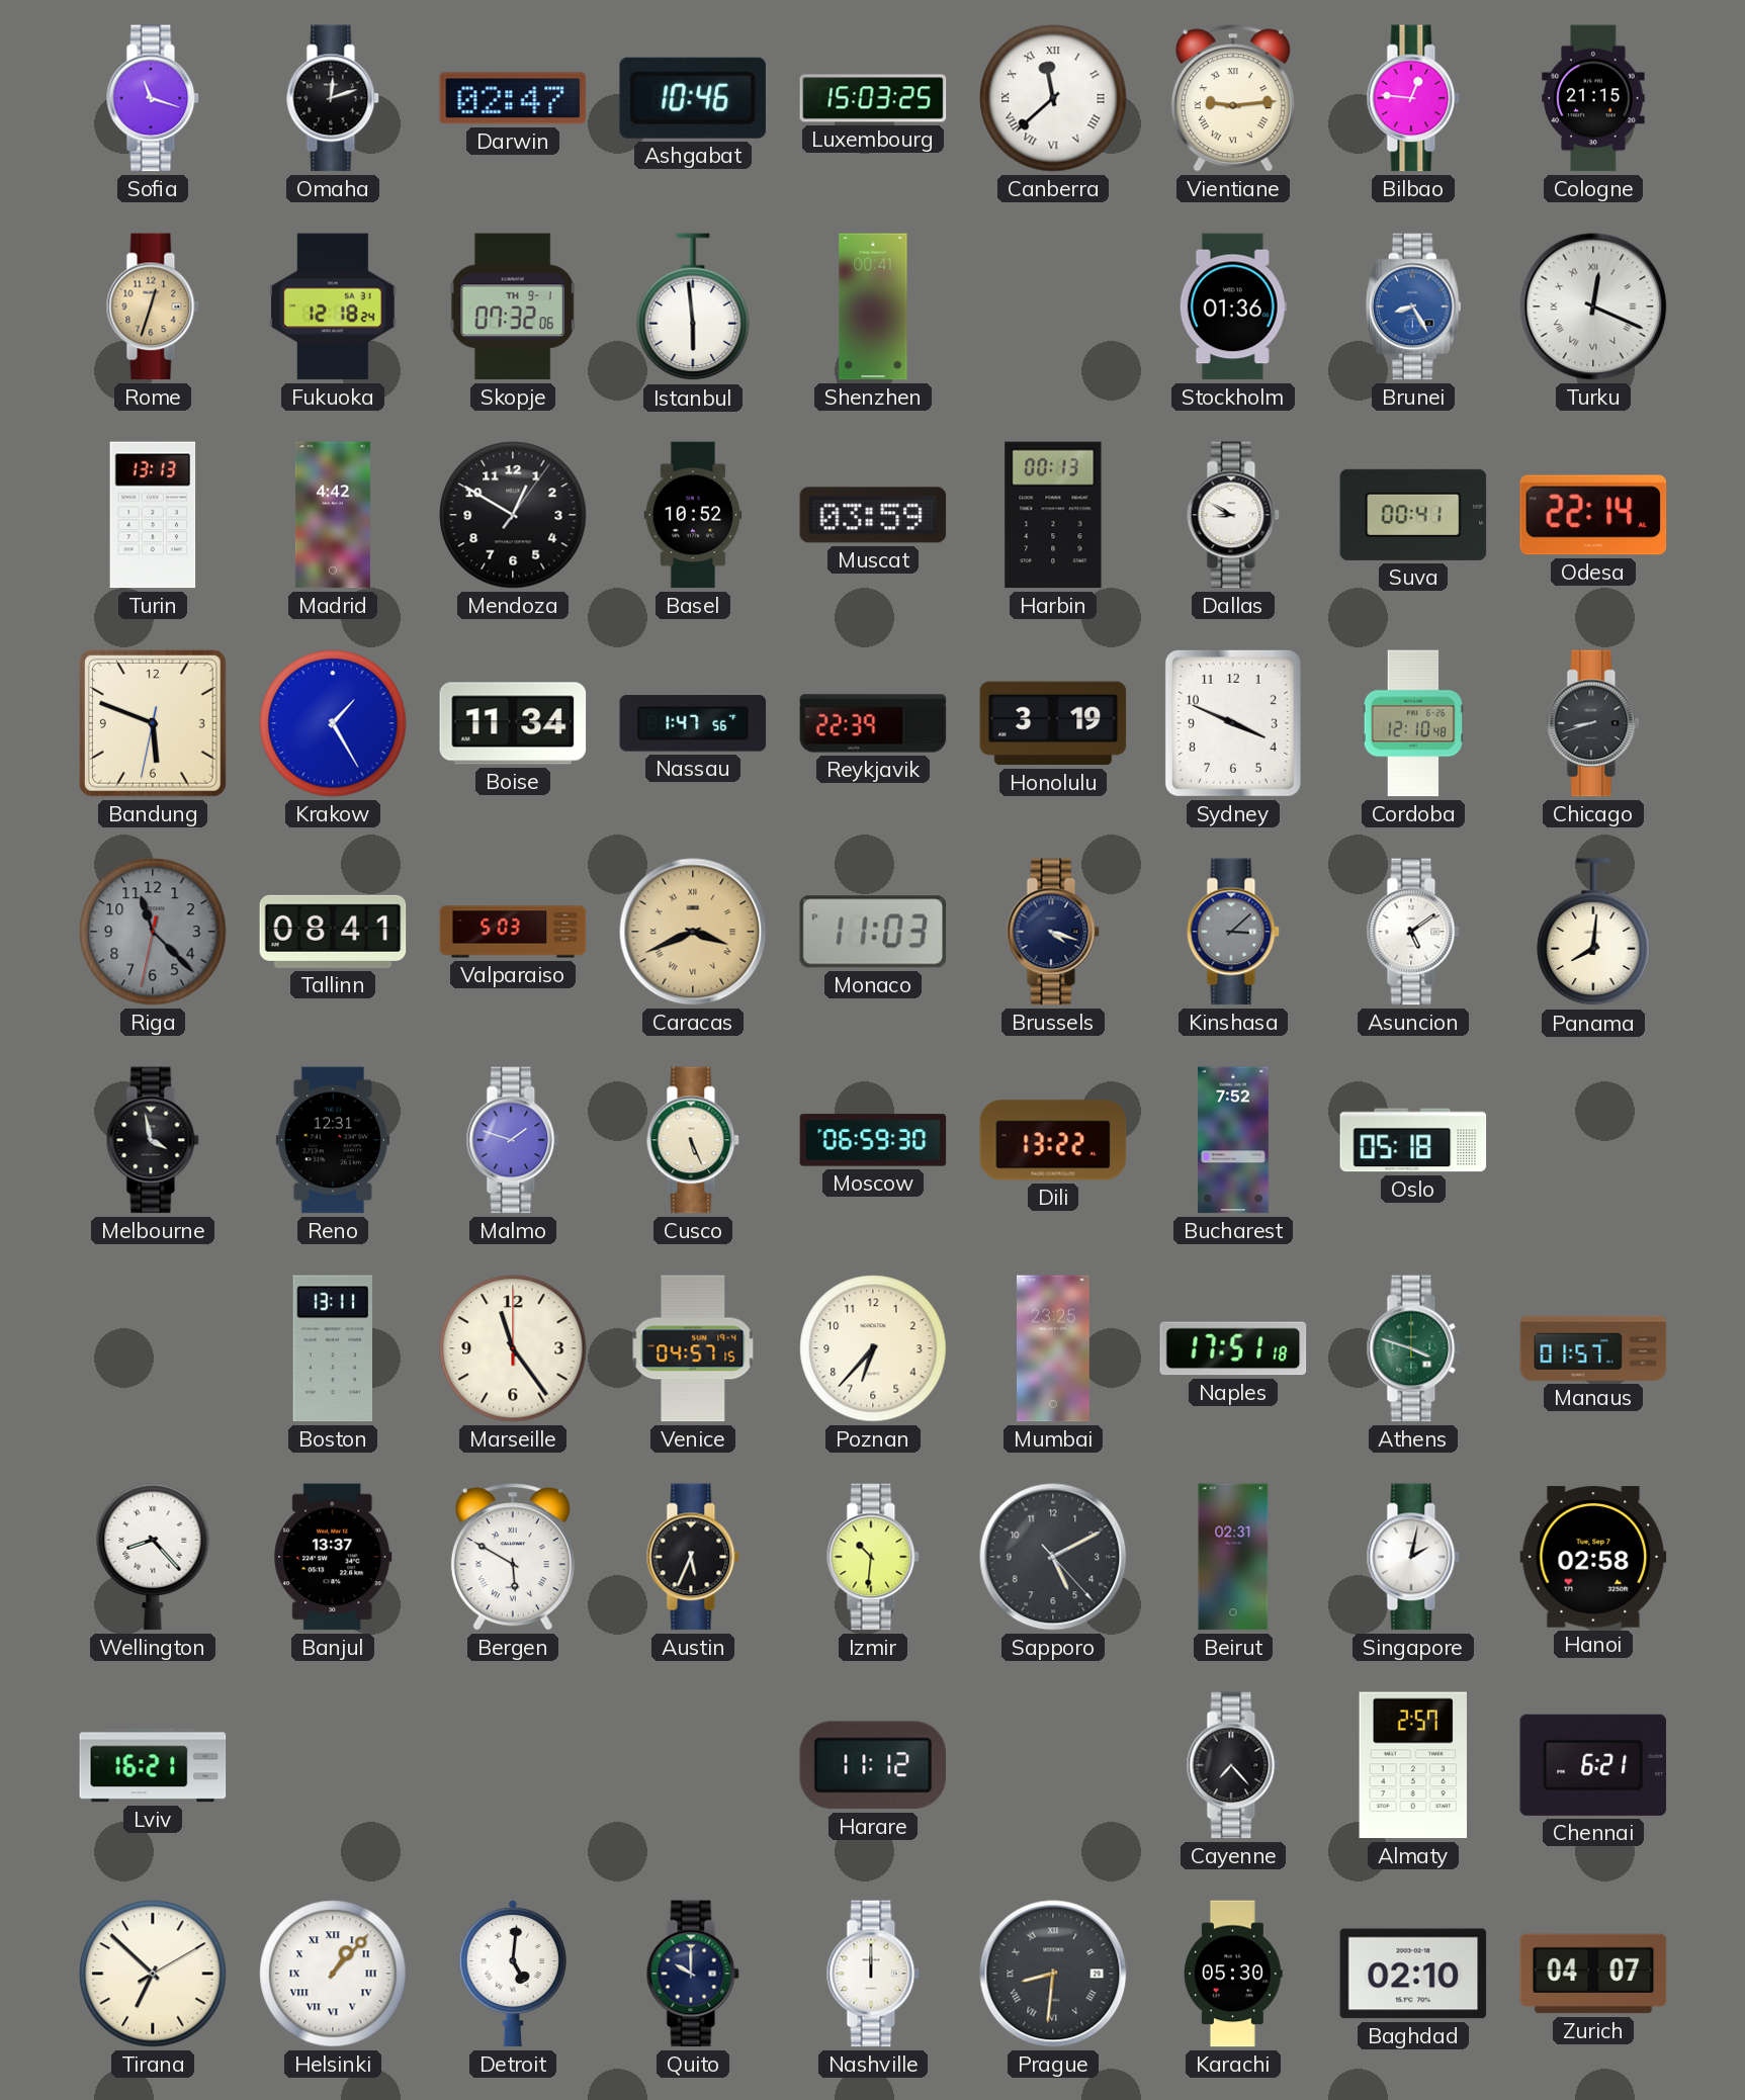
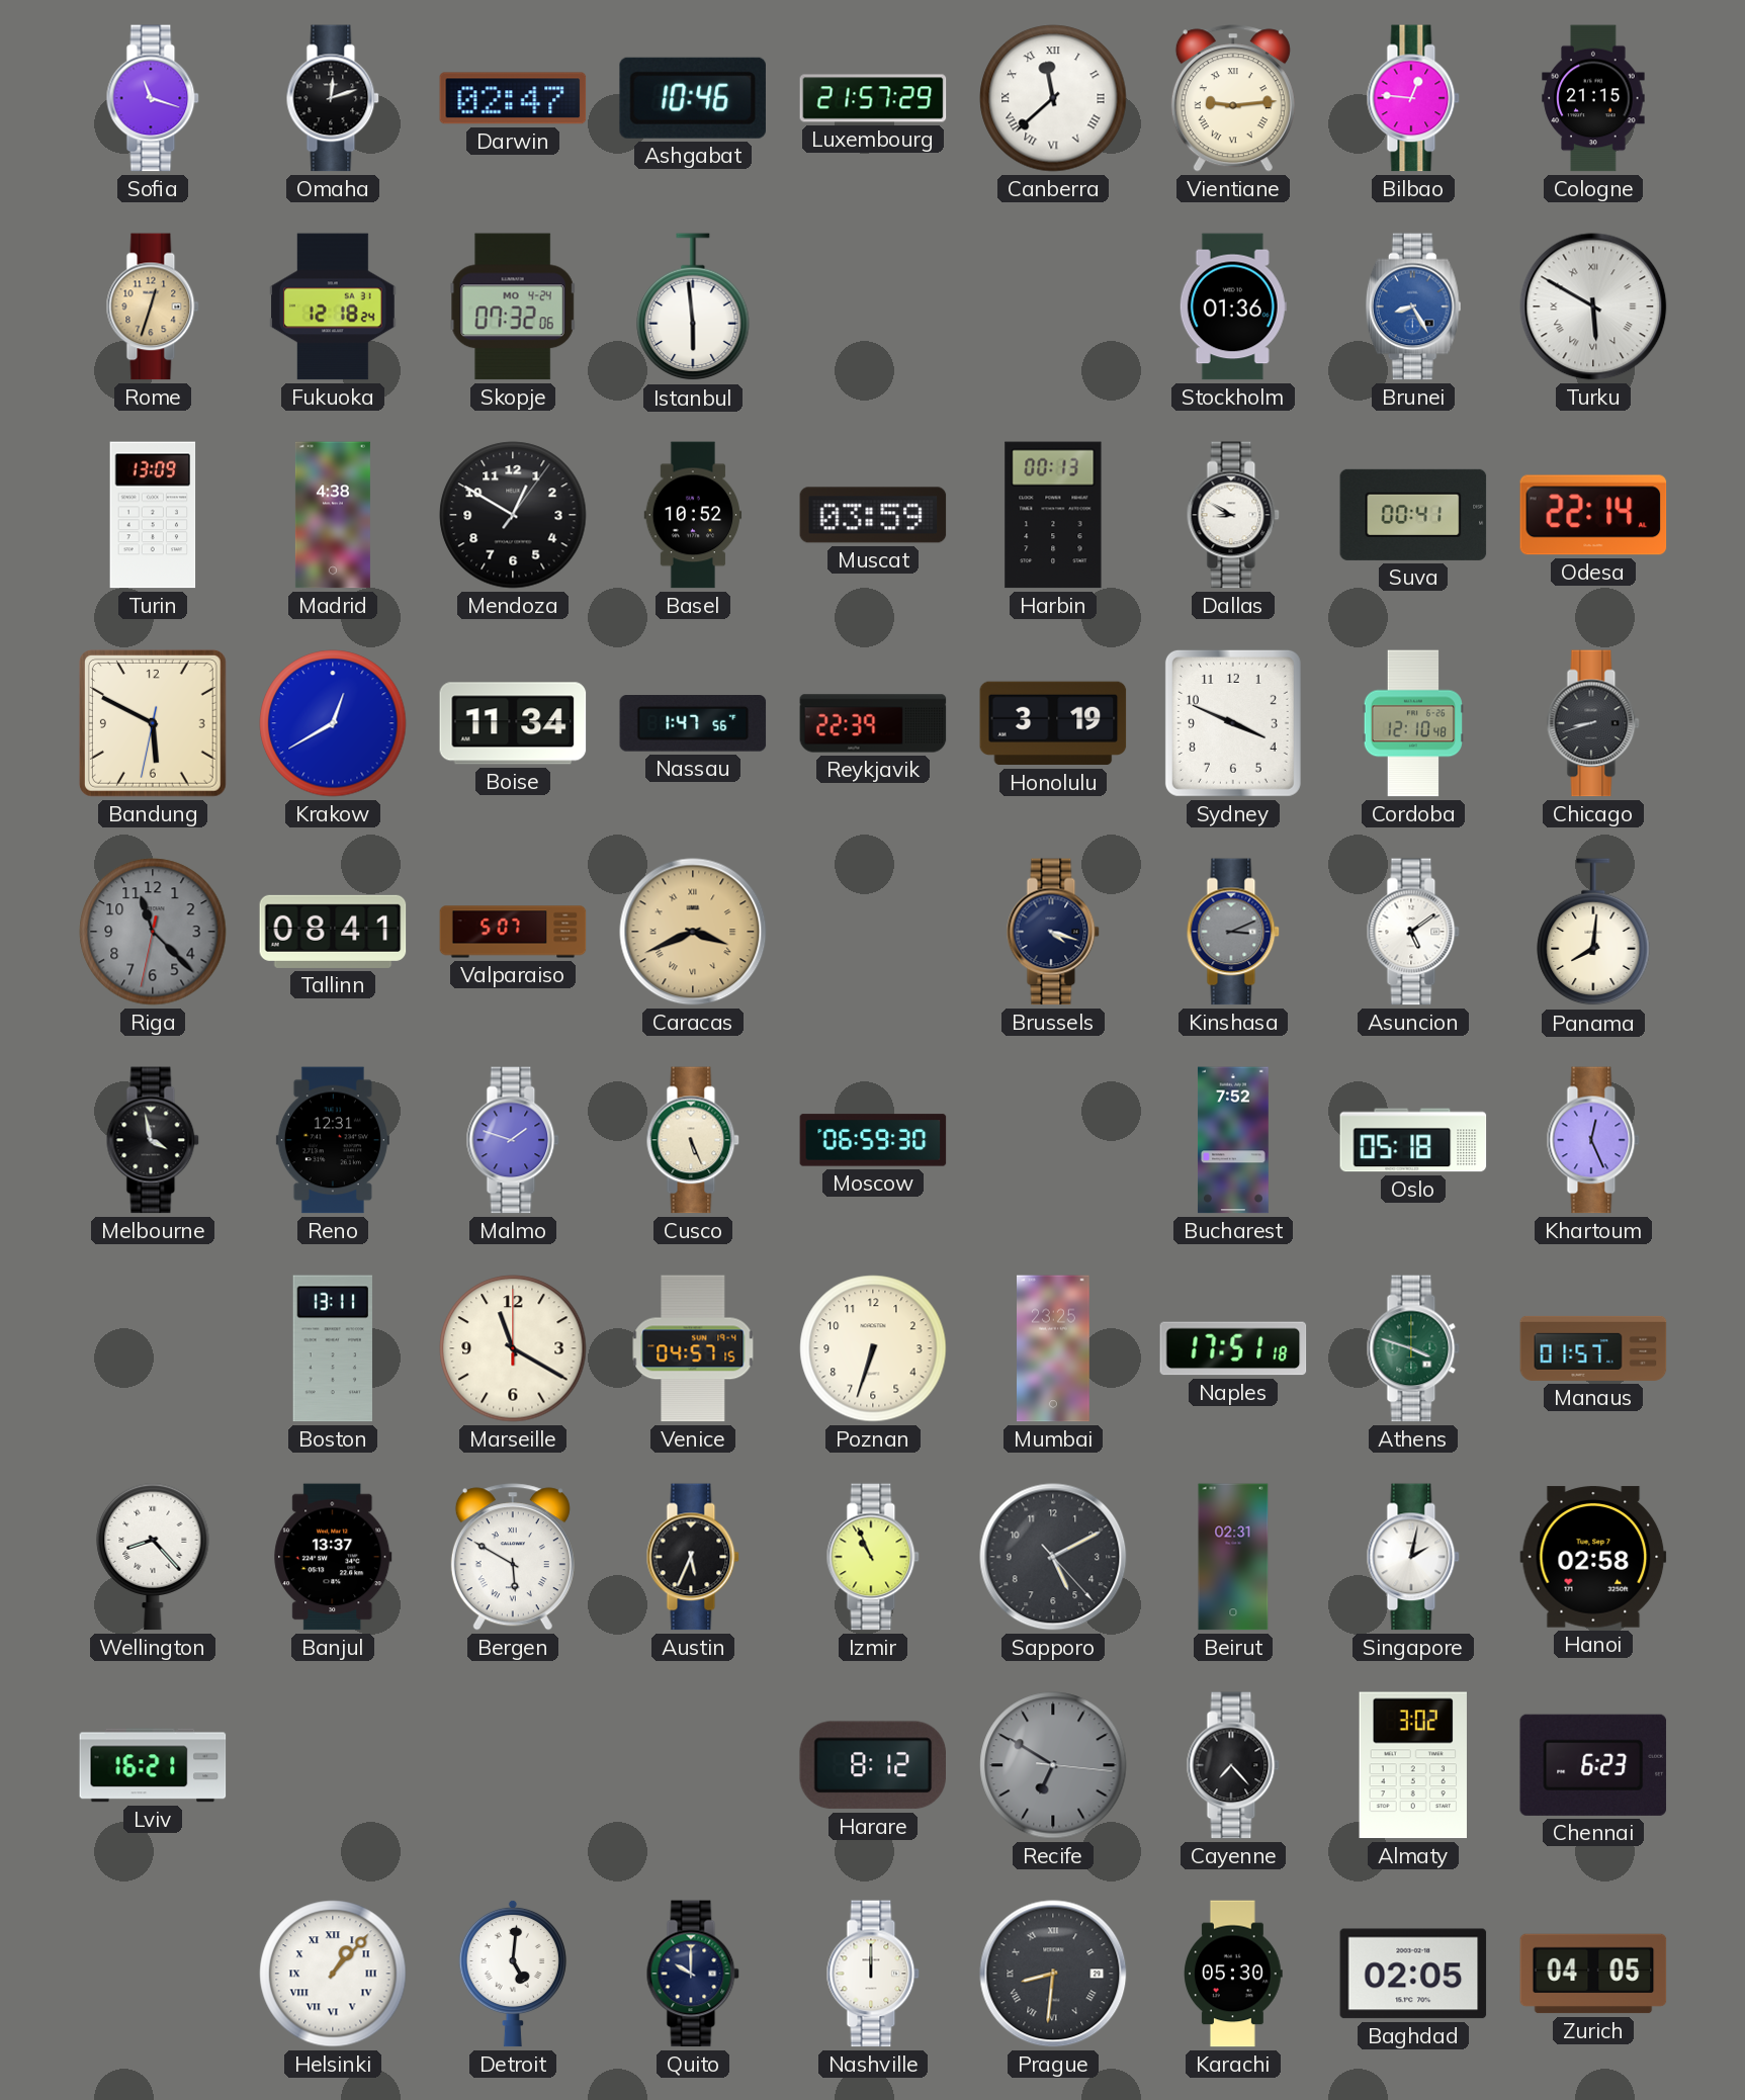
Luxembourg: 15:03 -> 21:57 (873, 98)
Skopje date: TH 9-1 -> MO 4-24 (513, 307)
Shenzhen: 00:41 -> none (873, 307)
Turku: 12:19 -> 5:50 (1593, 307)
Turin: 13:13 -> 13:09 (153, 515)
Madrid: 4:42 -> 4:38 (333, 515)
Bandung: 5:48 -> 5:49 (153, 723)
Krakow: 1:25 -> 12:40 (333, 723)
Valparaiso: 5:03 -> 5:07 (513, 932)
Monaco: 11:03 -> none (873, 932)
Kinshasa: 3:08 -> 3:11 (1233, 932)
Dili: 13:22 -> none (1053, 1140)
Khartoum: none -> 12:26 (1593, 1140)
Marseille: 11:24 -> 11:20 (513, 1348)
Poznan: 6:37 -> 6:33 (873, 1348)
Izmir: 10:31 -> 10:56 (873, 1557)
Harare: 11:12 -> 8:12 (872, 1765)
Recife: none -> 6:50 (1053, 1765)
Almaty: 2:57 -> 3:02 (1413, 1765)
Chennai: 6:21 -> 6:23 (1593, 1765)
Tirana: 6:52 -> none (153, 1974)
Baghdad: 02:10 -> 02:05 (1413, 1974)
Zurich: 04:07 -> 04:05 (1593, 1974)
